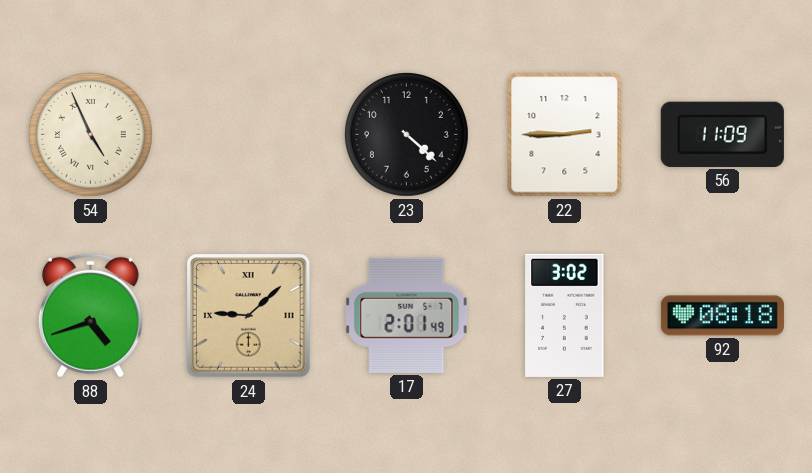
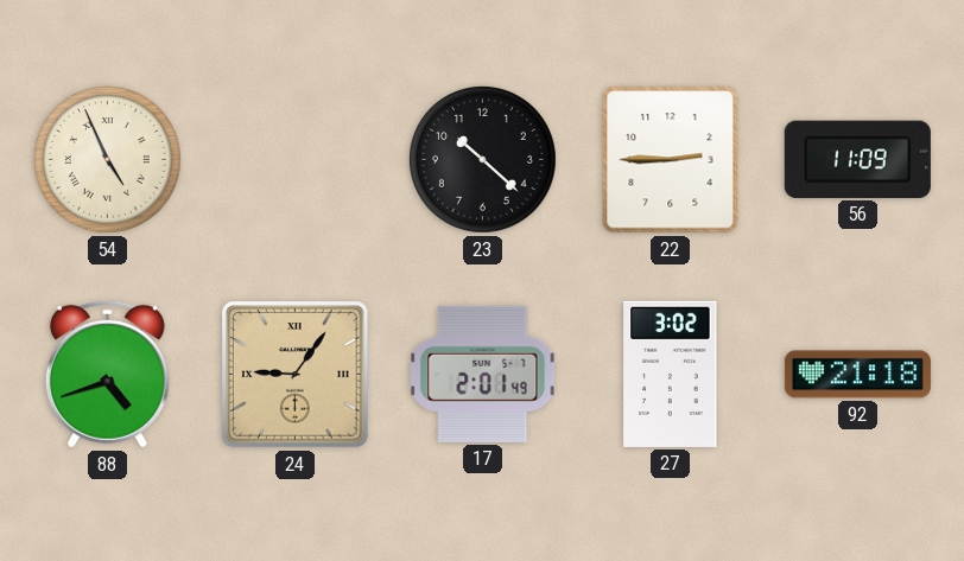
23: 4:22 -> 10:22 (482, 159)
24: 9:08 -> 9:06 (296, 375)
92: 08:18 -> 21:18 (857, 375)
